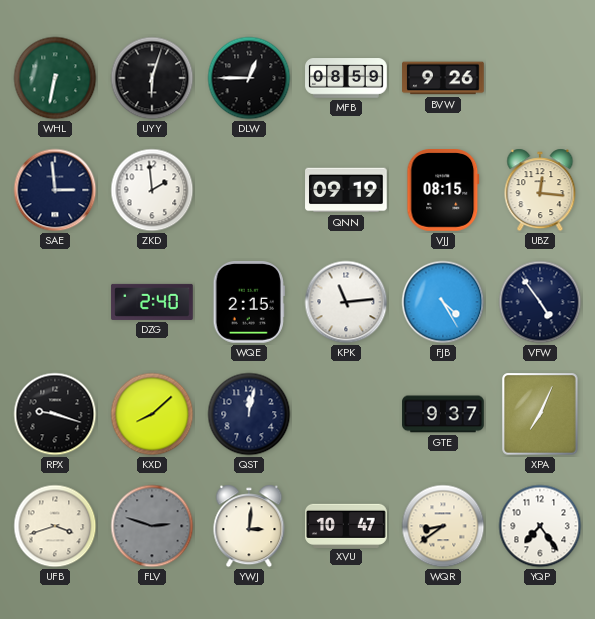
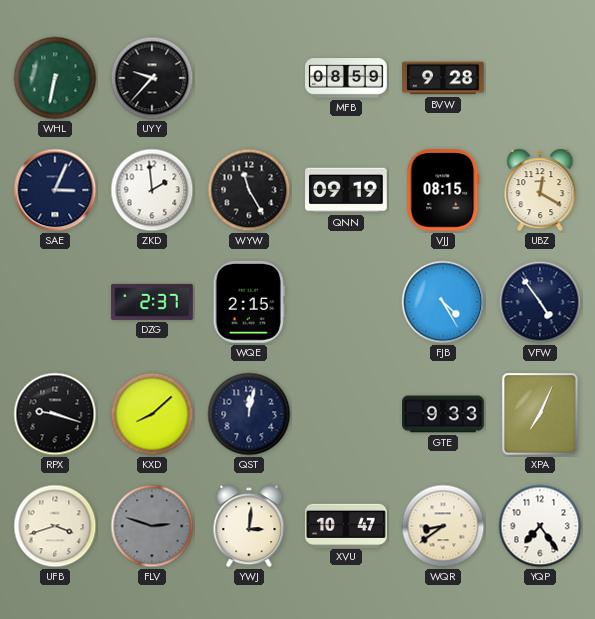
UYY: 6:03 -> 9:37 (152, 78)
DLW: 12:45 -> none (249, 78)
BVW: 9:26 -> 9:28 (443, 78)
SAE: 2:59 -> 3:04 (55, 190)
WYW: none -> 11:25 (249, 190)
UBZ: 12:16 -> 12:20 (540, 190)
DZG: 2:40 -> 2:37 (152, 302)
KPK: 11:14 -> none (346, 302)
GTE: 9:37 -> 9:33 (443, 414)
